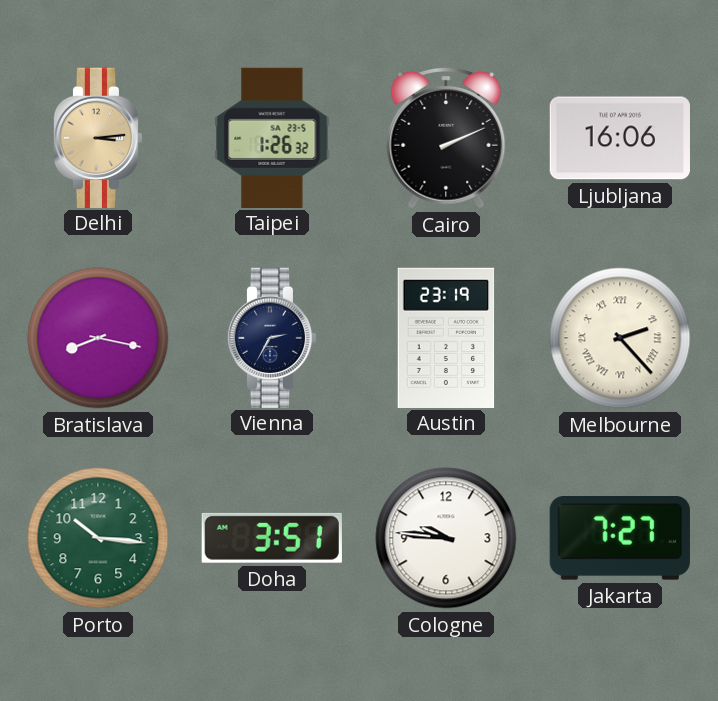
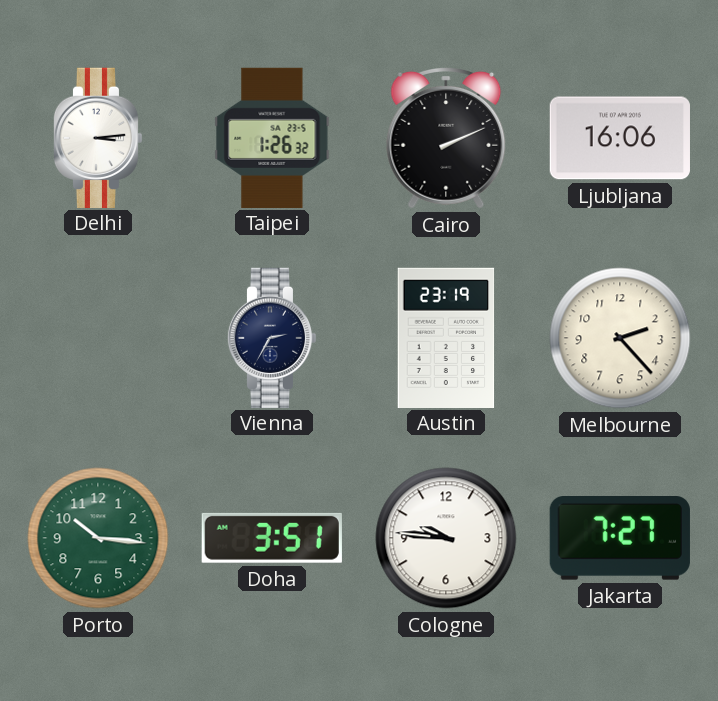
Delhi dial: champagne -> white (98, 137)
Bratislava: 8:17 -> none (98, 338)
Melbourne numerals: Roman -> Arabic (620, 338)
